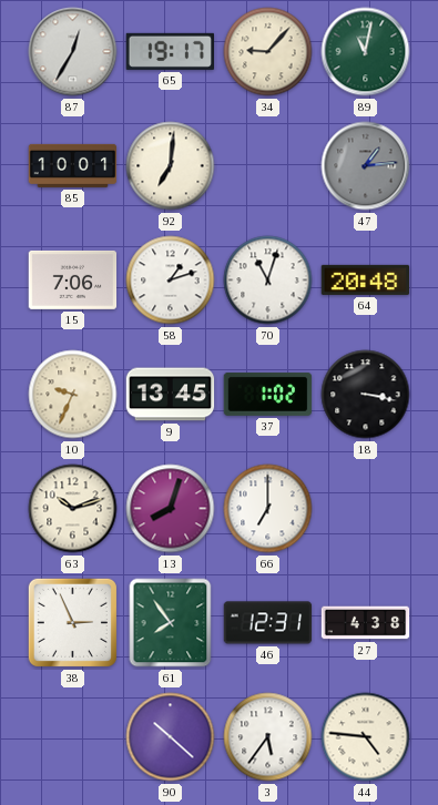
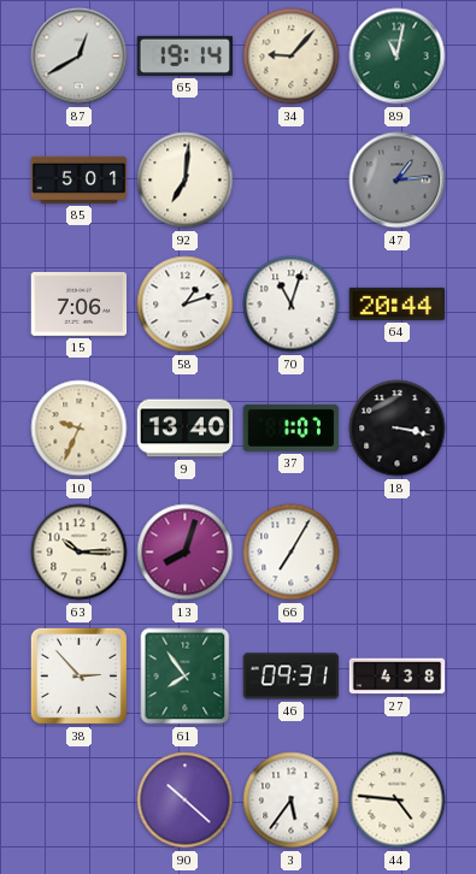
87: 12:35 -> 12:40 (80, 57)
65: 19:17 -> 19:14 (184, 55)
85: 10:01 -> 5:01 (80, 179)
64: 20:48 -> 20:44 (398, 303)
9: 13:45 -> 13:40 (186, 429)
37: 1:02 -> 1:07 (292, 427)
63: 10:12 -> 10:15 (80, 553)
66: 7:00 -> 7:05 (292, 553)
38: 2:56 -> 2:53 (78, 675)
46: 12:31 -> 09:31 (292, 677)
